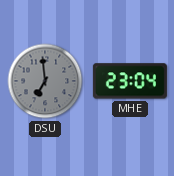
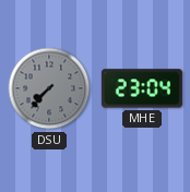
DSU: 6:59 -> 7:37 (49, 88)
